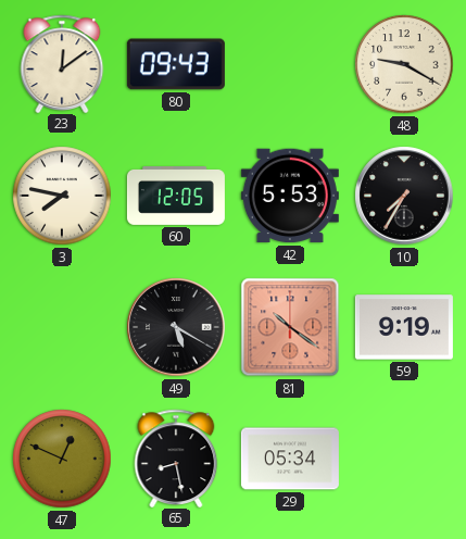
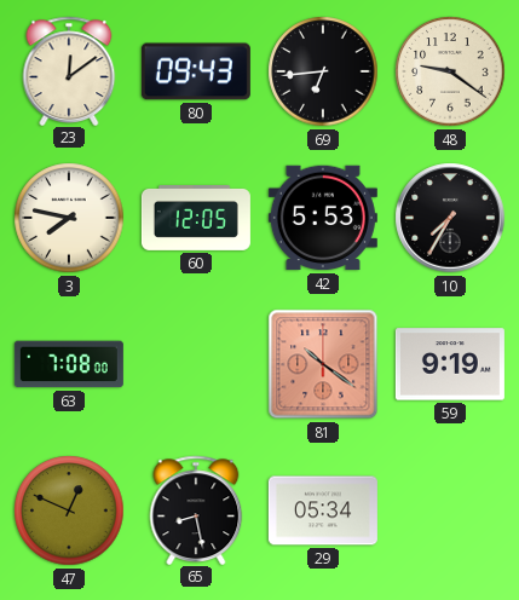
69: none -> 6:44 (323, 71)
48: 9:20 -> 9:21 (450, 71)
63: none -> 7:08 (69, 364)
49: 5:20 -> none (176, 327)
